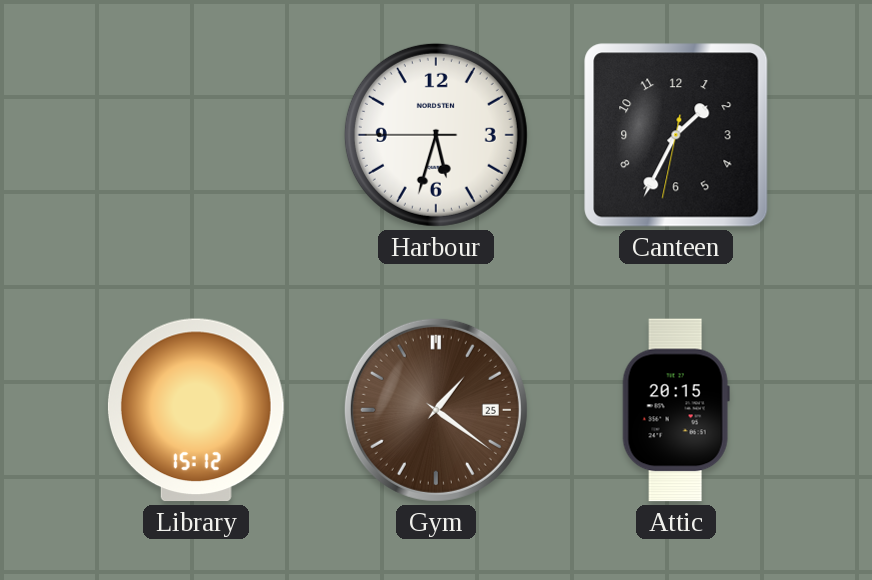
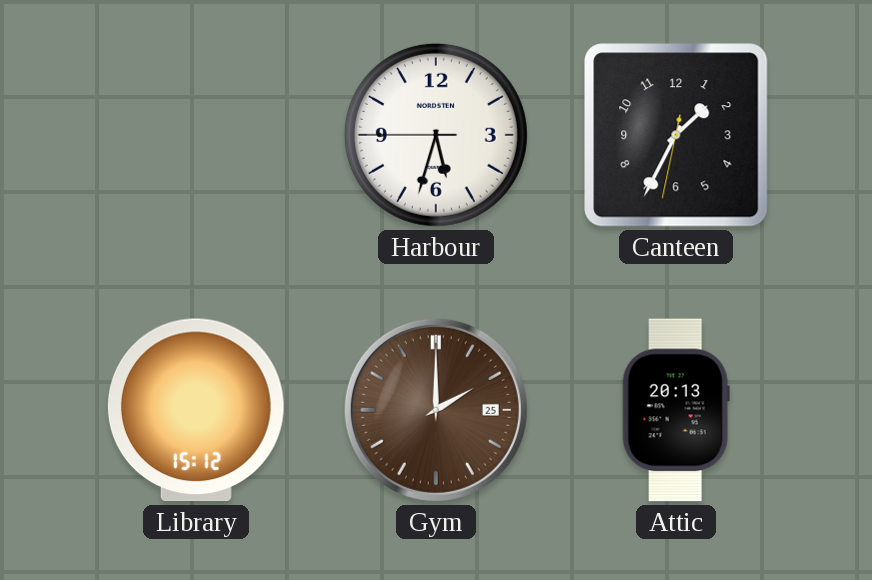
Gym: 1:21 -> 2:00 (436, 410)
Attic: 20:15 -> 20:13 (676, 410)
